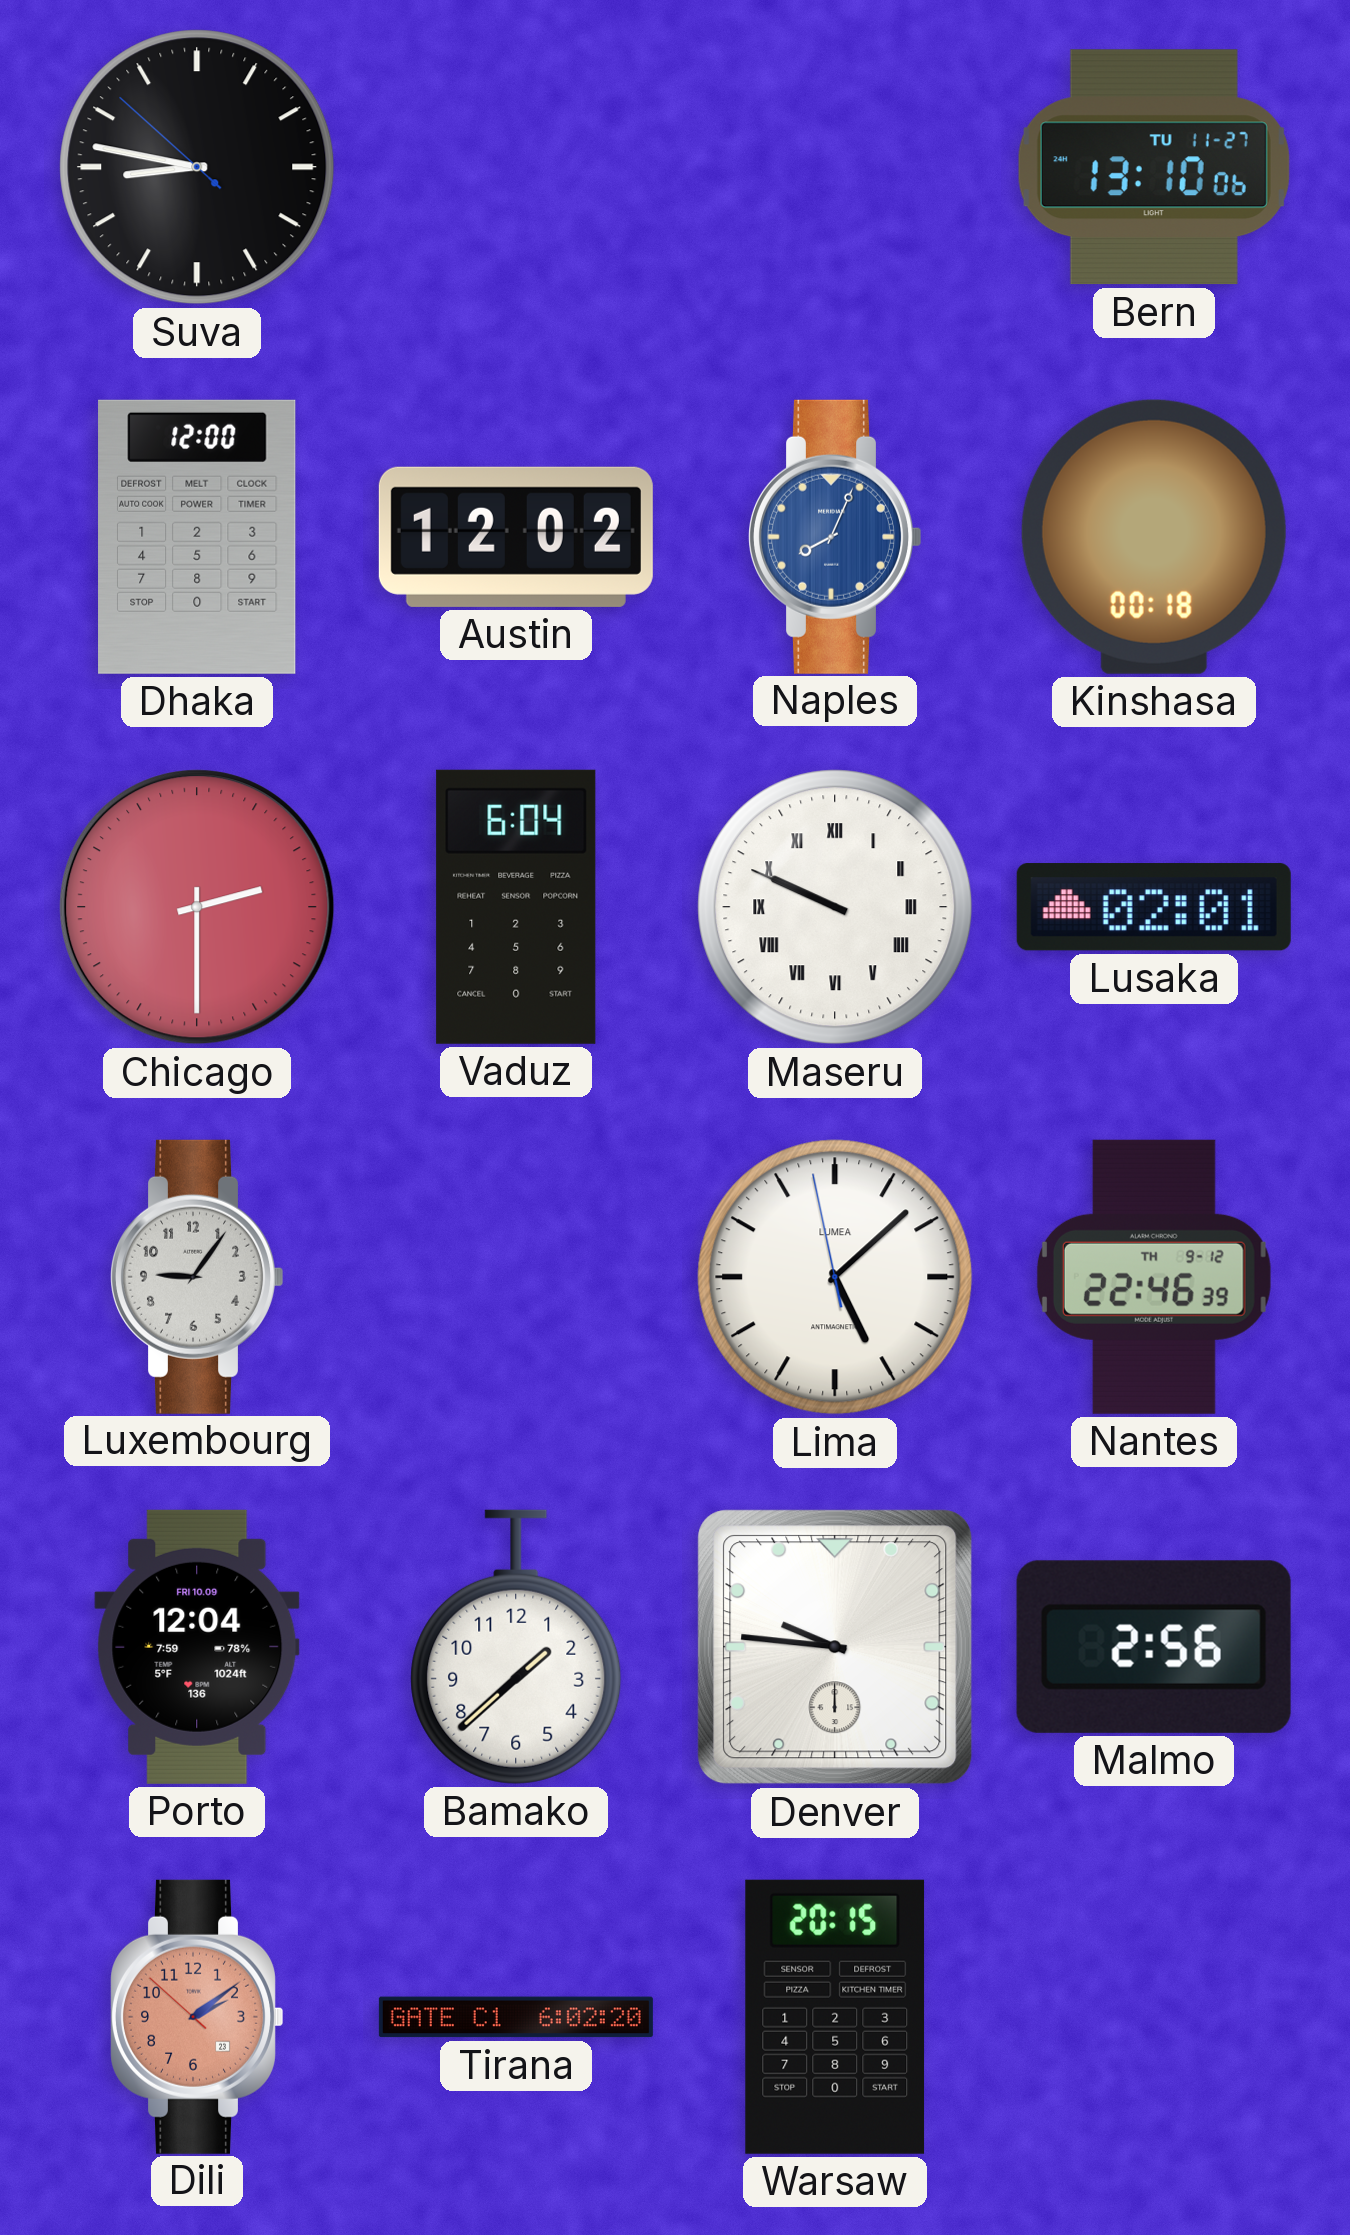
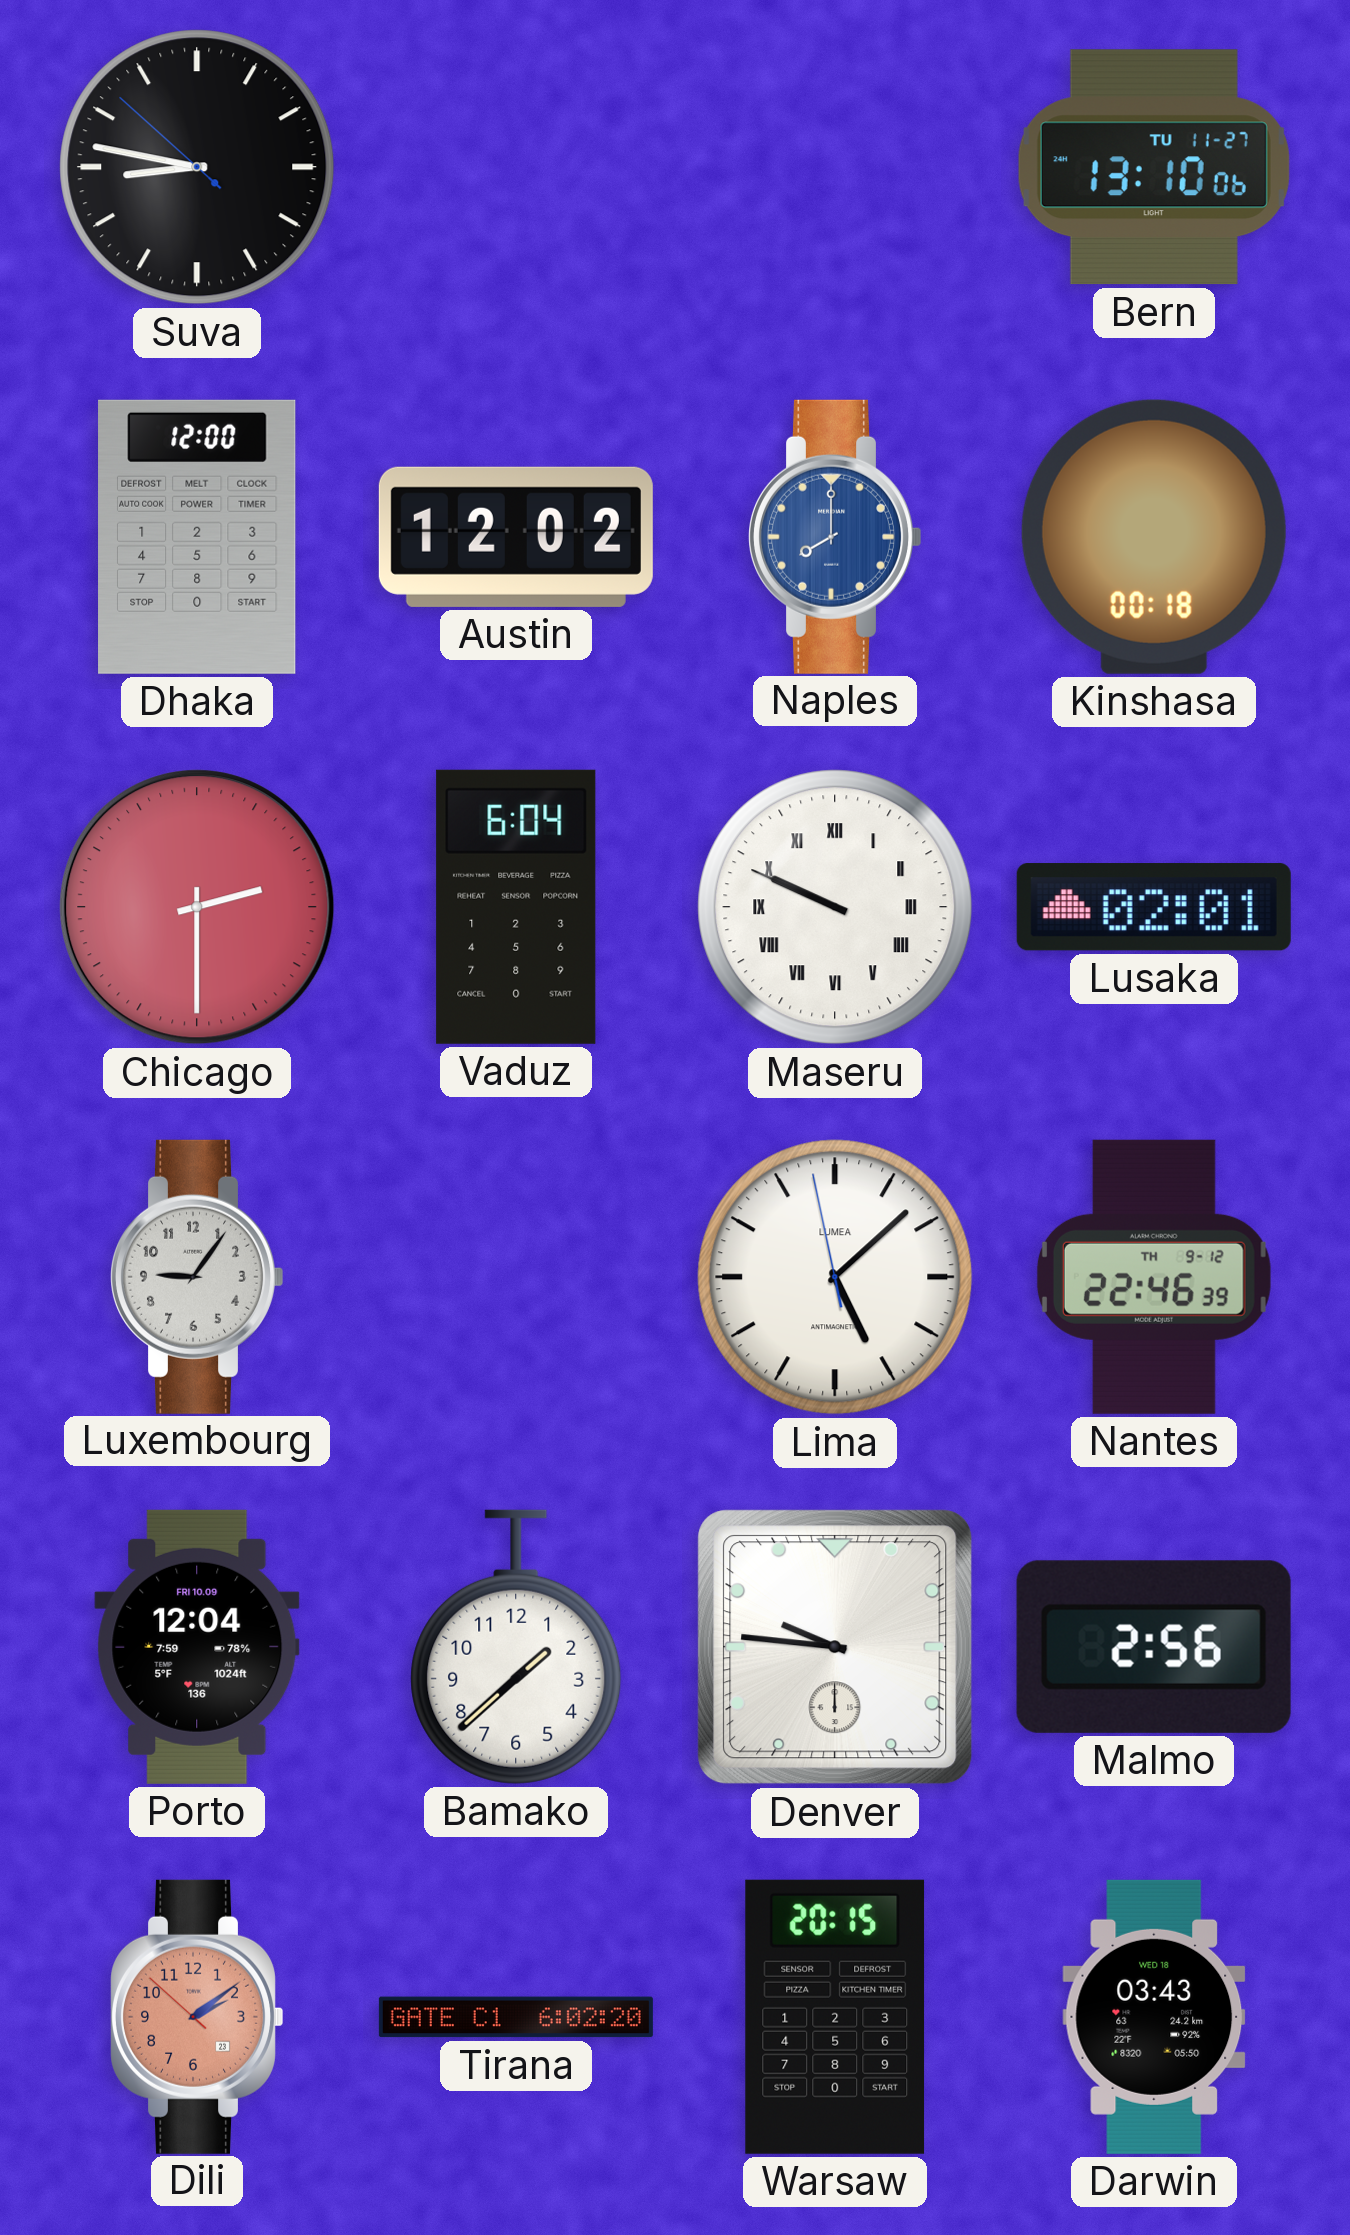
Naples: 8:04 -> 8:00 (835, 537)
Darwin: none -> 03:43 (1154, 2017)
